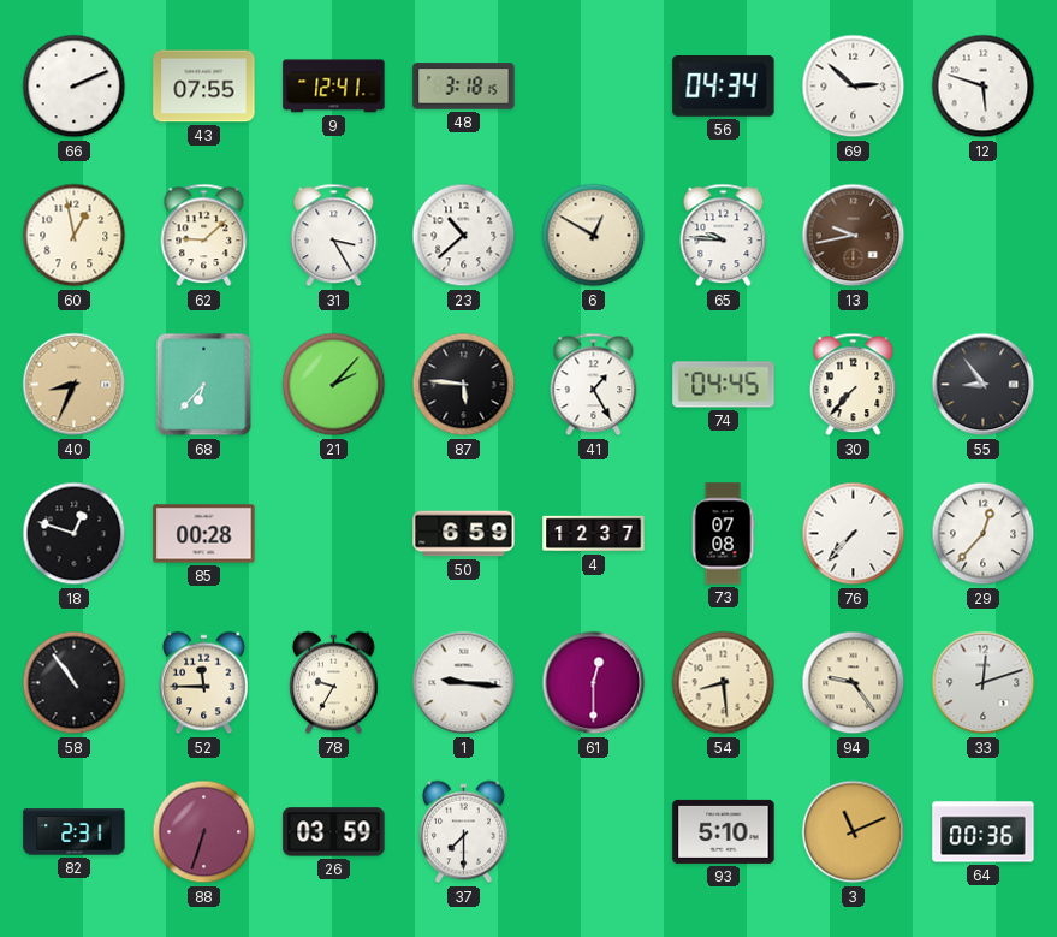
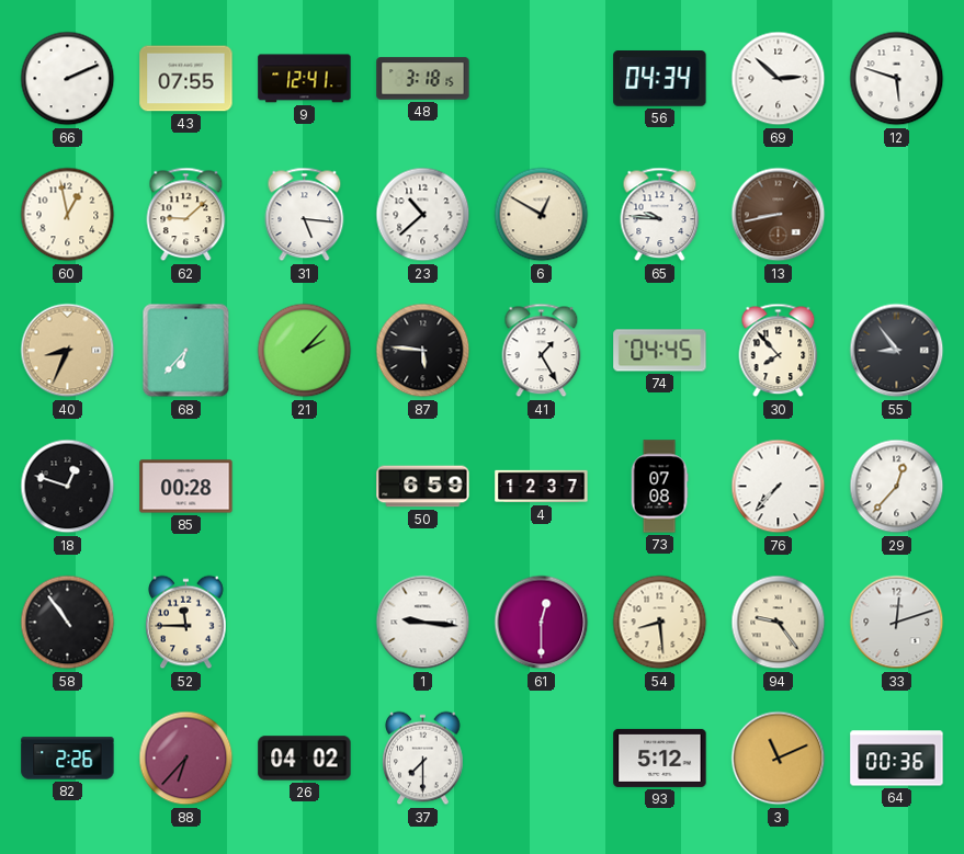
31: 3:25 -> 5:16 (305, 215)
13: 9:43 -> 8:43 (779, 215)
30: 7:37 -> 7:53 (779, 351)
78: 9:35 -> none (334, 683)
82: 2:31 -> 2:26 (68, 759)
88: 6:33 -> 6:37 (186, 759)
26: 03:59 -> 04:02 (305, 759)
93: 5:10 -> 5:12 (660, 758)
